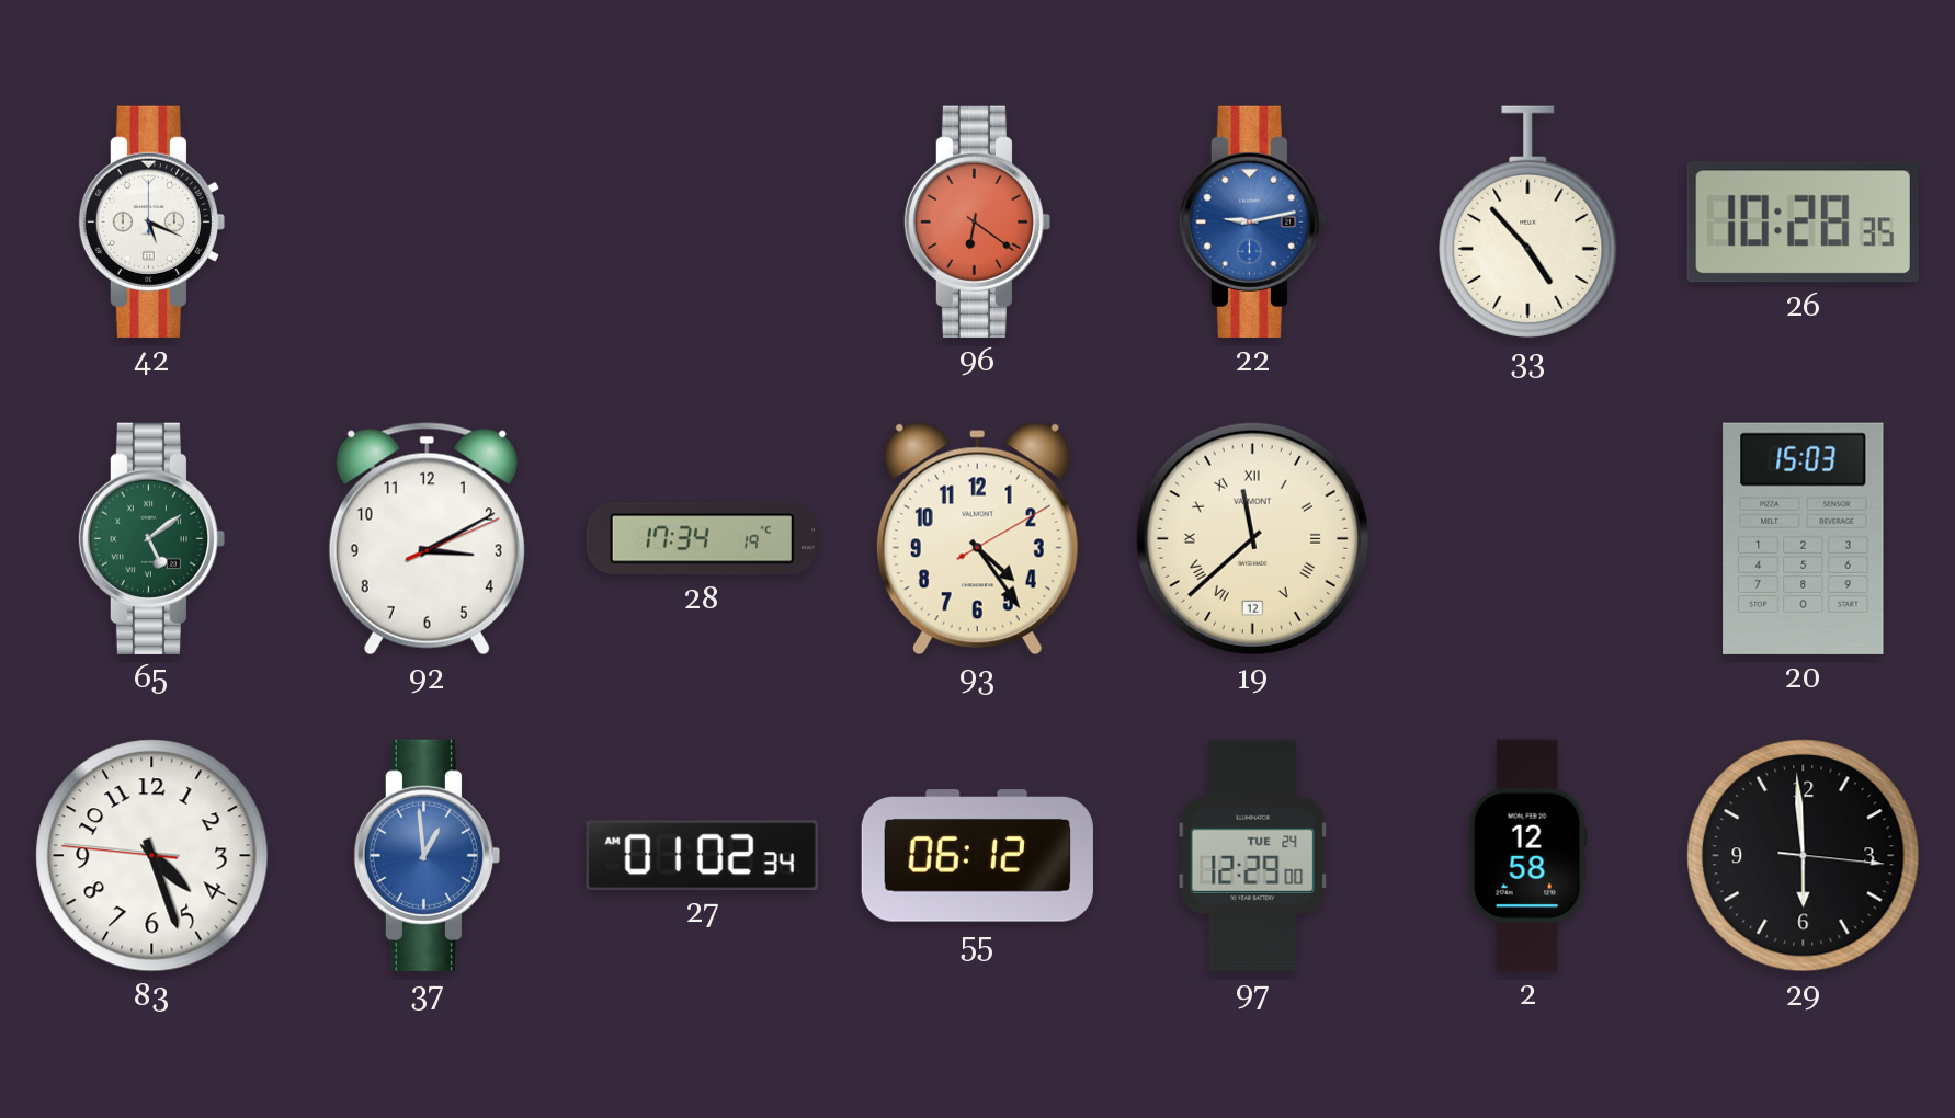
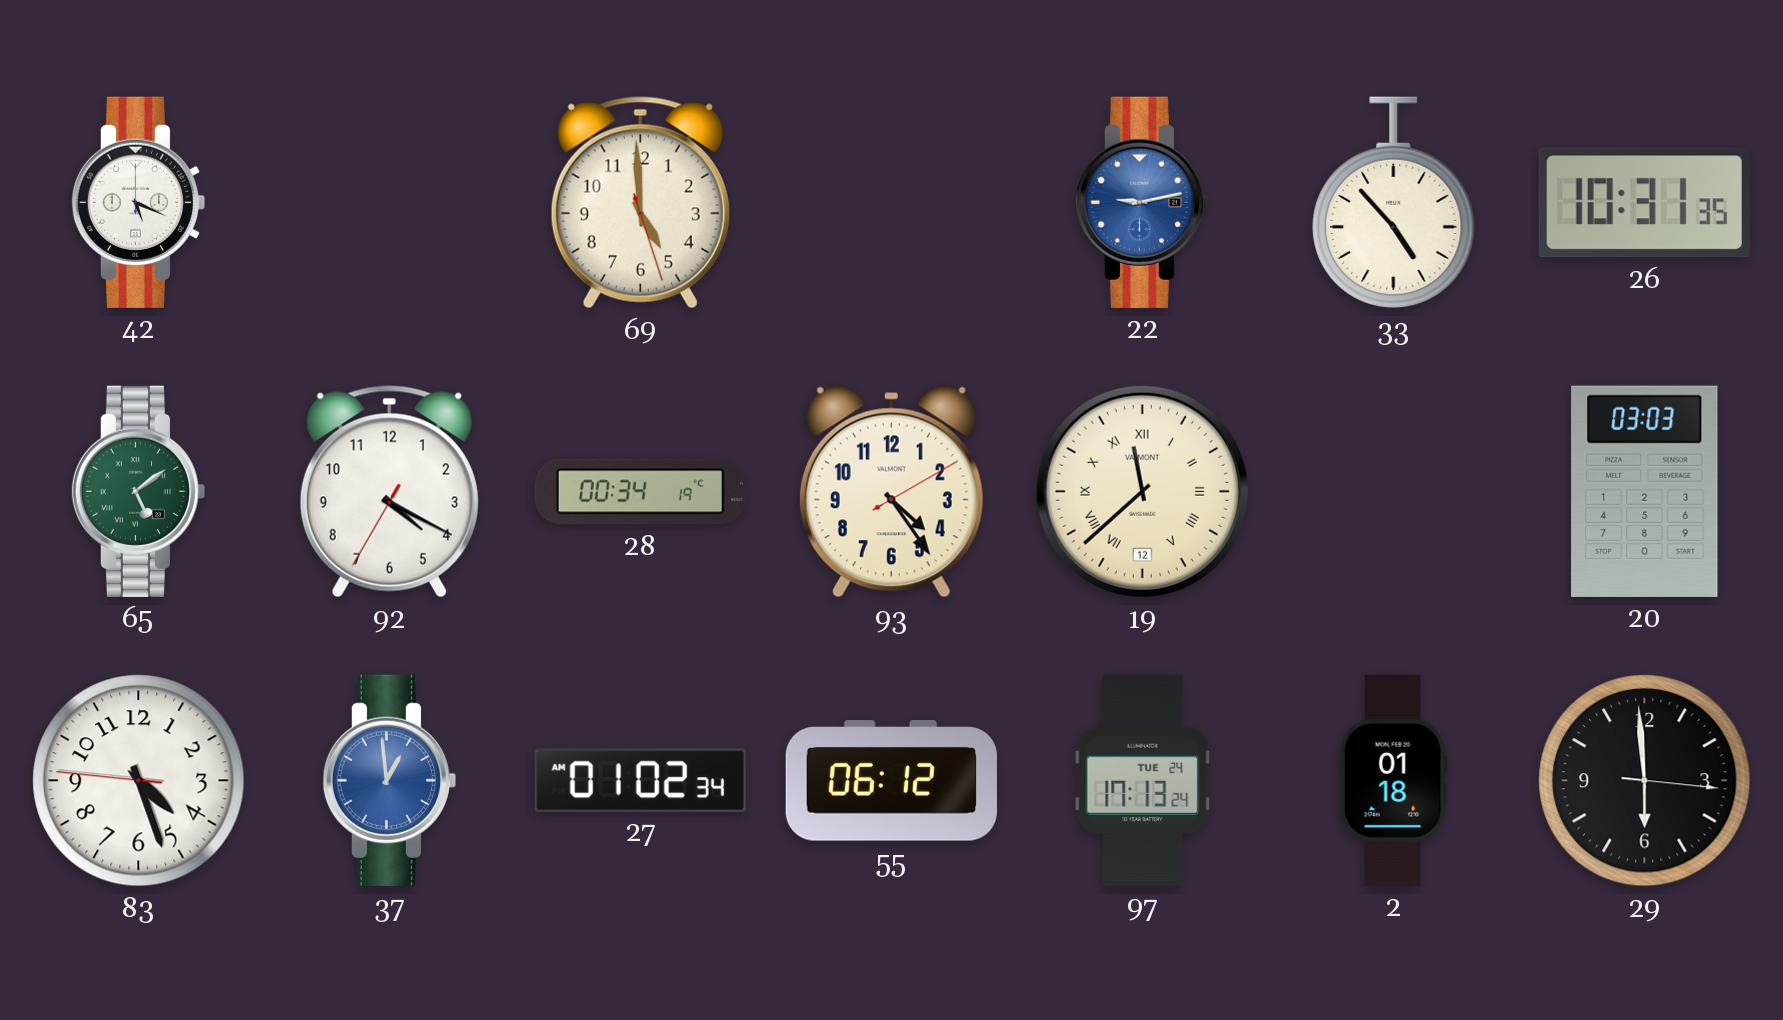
69: none -> 4:59 (640, 203)
96: 6:21 -> none (977, 221)
26: 10:28 -> 10:31 (1644, 203)
92: 3:10 -> 4:19 (389, 492)
28: 17:34 -> 00:34 (640, 492)
20: 15:03 -> 03:03 (1645, 491)
97: 12:29 -> 17:13 (1143, 780)
2: 12:58 -> 01:18 (1393, 780)
